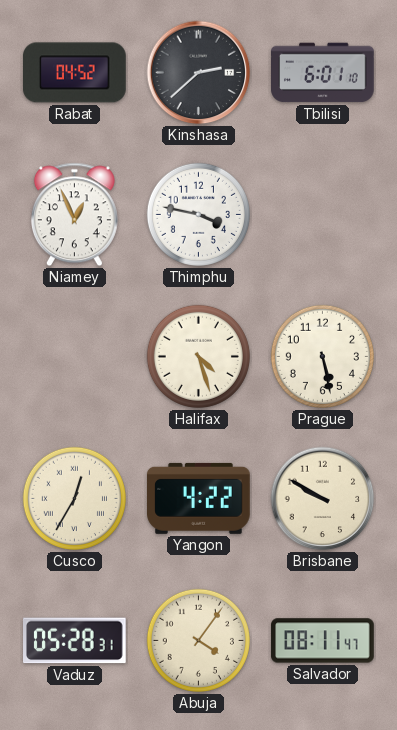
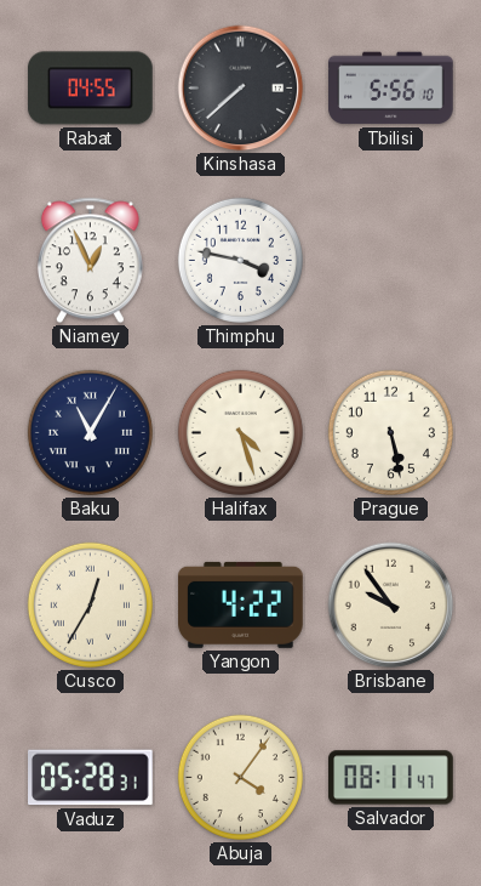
Rabat: 04:52 -> 04:55 (91, 89)
Kinshasa: 2:38 -> 7:38 (241, 89)
Tbilisi: 6:01 -> 5:56 (391, 89)
Baku: none -> 11:05 (90, 432)
Brisbane: 9:50 -> 9:54 (391, 606)
